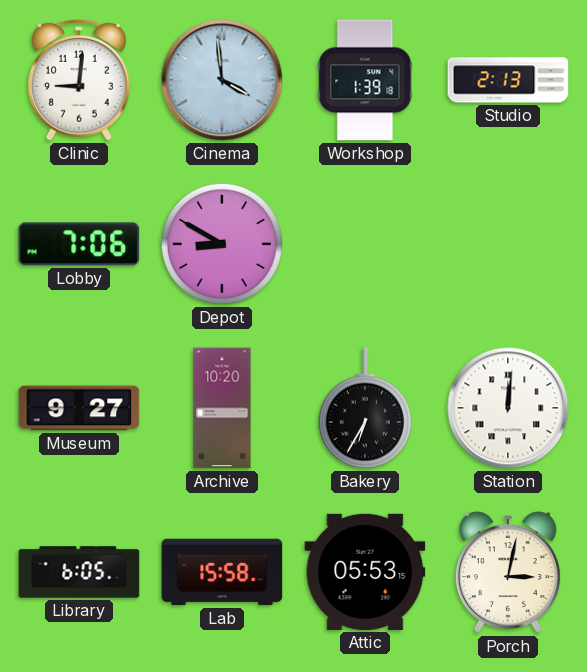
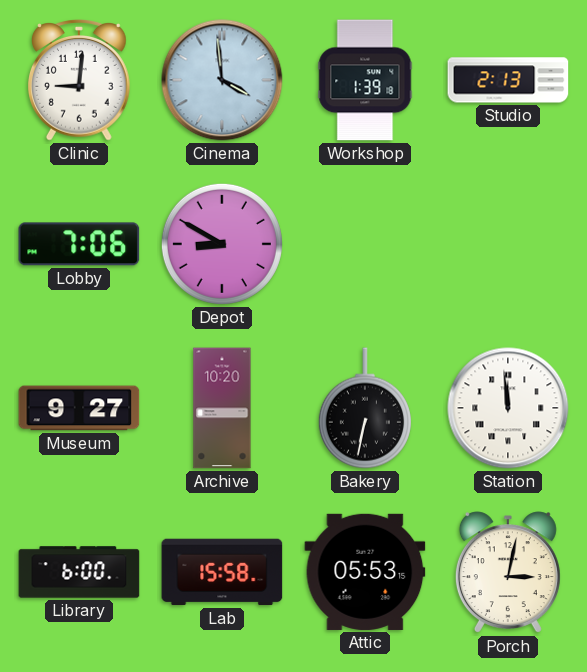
Bakery: 6:35 -> 6:32 (365, 408)
Station: 12:01 -> 11:59 (508, 408)
Library: 6:05 -> 6:00 (79, 572)
